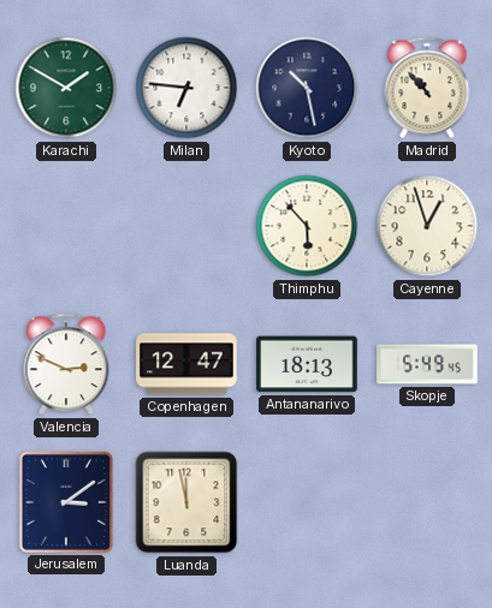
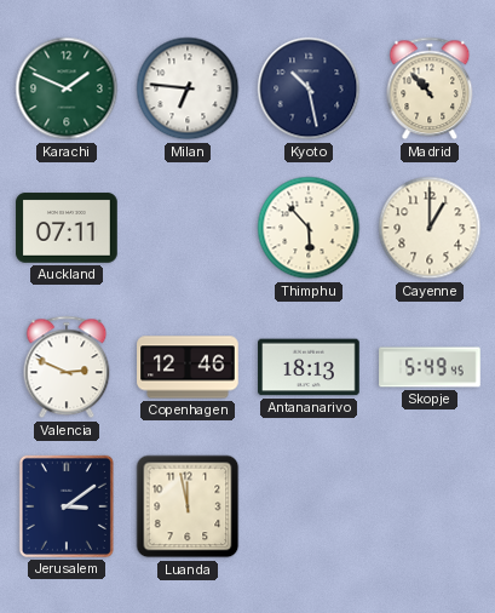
Karachi: 1:50 -> 1:49 (67, 88)
Auckland: none -> 07:11 (67, 228)
Cayenne: 12:57 -> 1:00 (430, 228)
Copenhagen: 12:47 -> 12:46 (188, 367)
